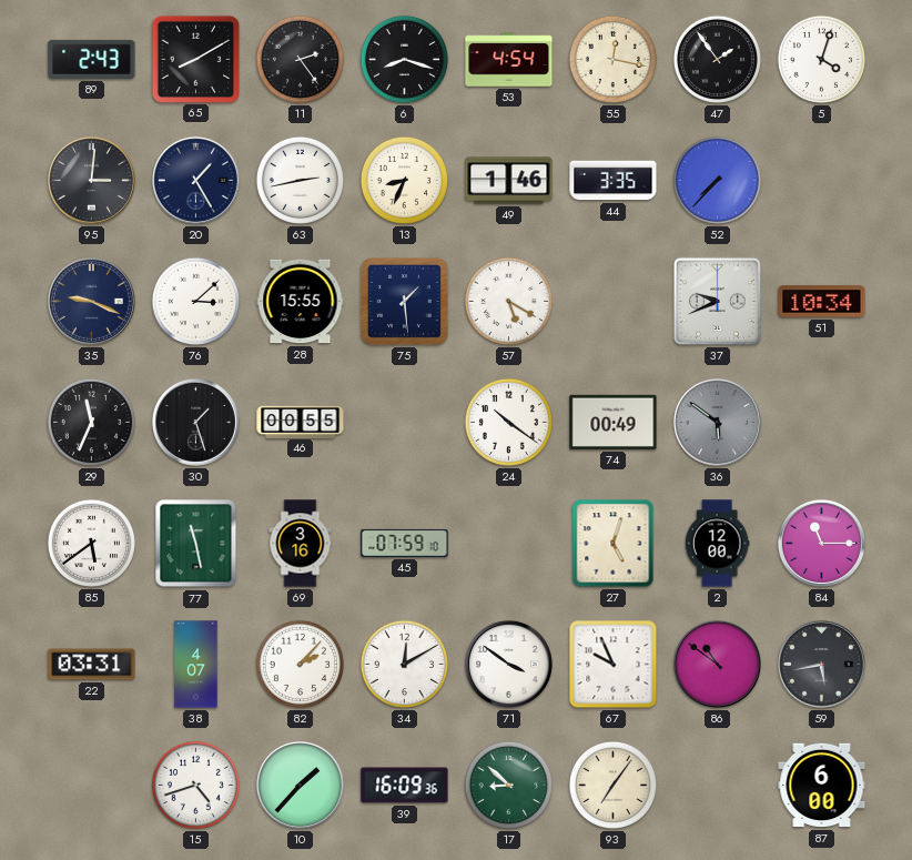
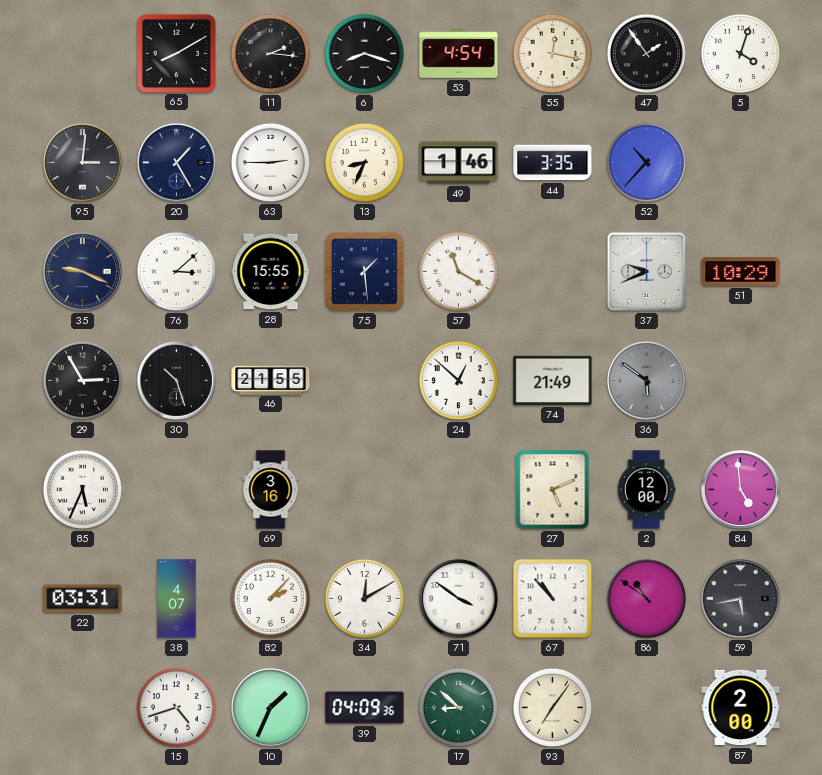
89: 2:43 -> none (92, 59)
11: 2:24 -> 2:16 (270, 53)
63: 2:43 -> 2:45 (270, 162)
52: 7:37 -> 10:37 (646, 162)
57: 5:20 -> 11:20 (458, 271)
51: 10:34 -> 10:29 (741, 272)
29: 11:34 -> 2:55 (82, 380)
30: 1:27 -> 10:27 (176, 380)
46: 00:55 -> 21:55 (271, 380)
24: 10:21 -> 12:52 (458, 380)
74: 00:49 -> 21:49 (553, 380)
85: 5:39 -> 5:34 (82, 489)
77: 11:28 -> none (196, 544)
45: 07:59 -> none (405, 543)
27: 5:03 -> 5:11 (553, 490)
84: 11:15 -> 4:59 (740, 489)
67: 9:56 -> 10:53 (553, 599)
10: 1:37 -> 1:34 (270, 707)
39: 16:09 -> 04:09 (365, 708)
87: 6:00 -> 2:00 (741, 708)
